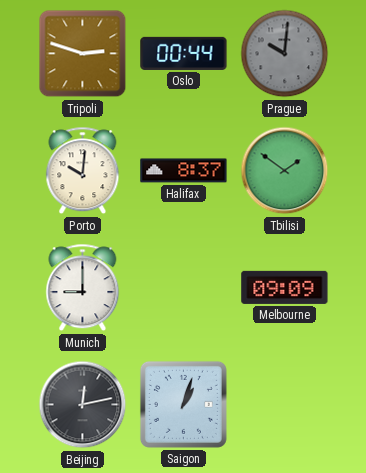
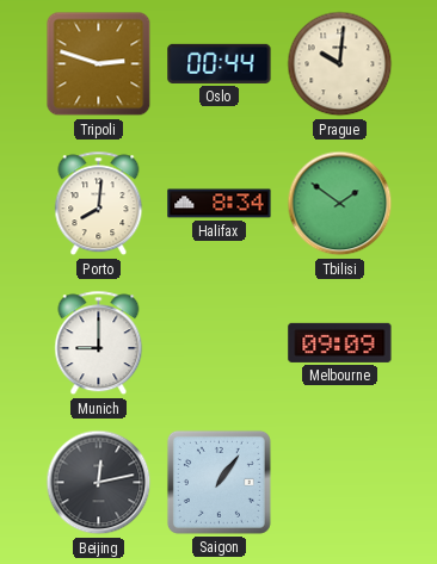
Prague dial: grey -> cream (340, 64)
Porto: 10:01 -> 8:01 (99, 204)
Halifax: 8:37 -> 8:34 (220, 204)
Saigon: 1:03 -> 1:06 (219, 482)
